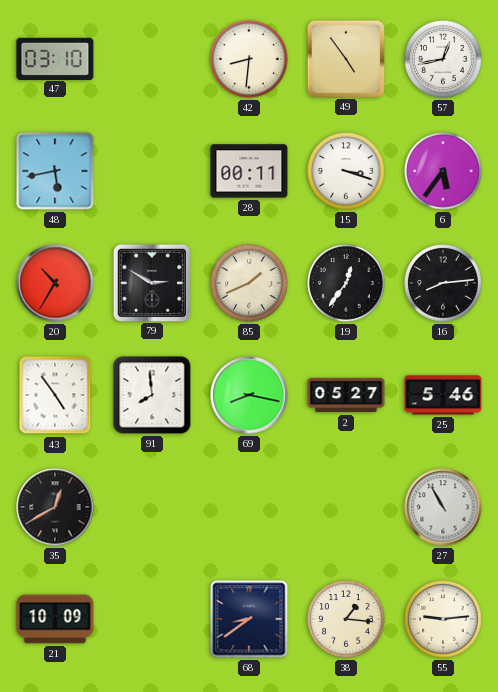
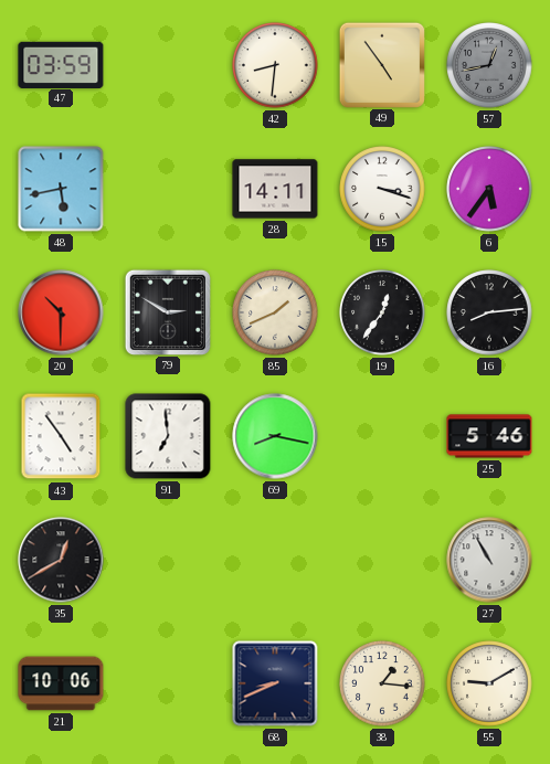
47: 03:10 -> 03:59 (61, 64)
57 dial: white -> grey (489, 65)
28: 00:11 -> 14:11 (275, 189)
20: 10:35 -> 10:30 (61, 312)
91: 7:59 -> 6:59 (168, 436)
2: 05:27 -> none (346, 395)
21: 10:09 -> 10:06 (61, 683)
68: 8:39 -> 8:41 (275, 683)
55: 9:14 -> 9:10 (489, 683)
